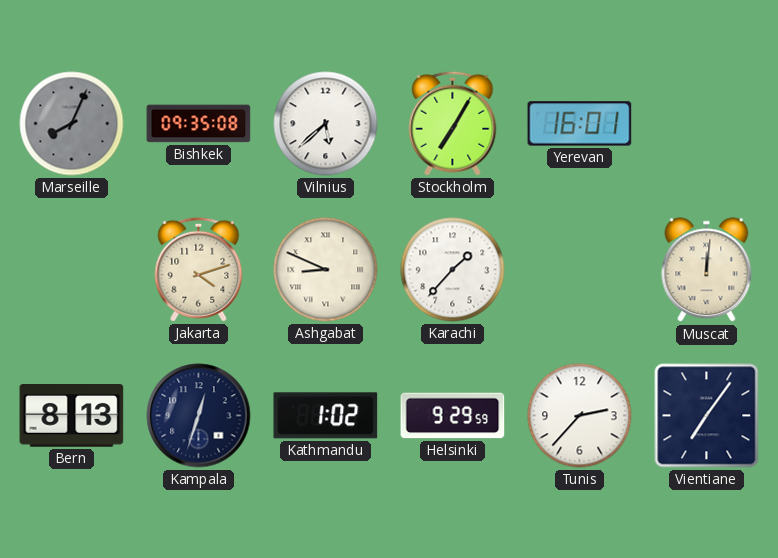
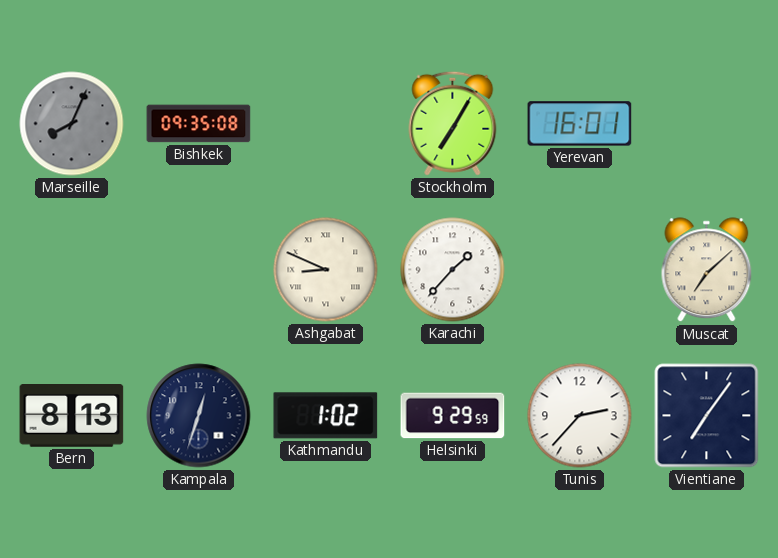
Vilnius: 5:38 -> none (326, 124)
Jakarta: 4:12 -> none (199, 269)
Muscat: 12:01 -> 7:08 (707, 270)
